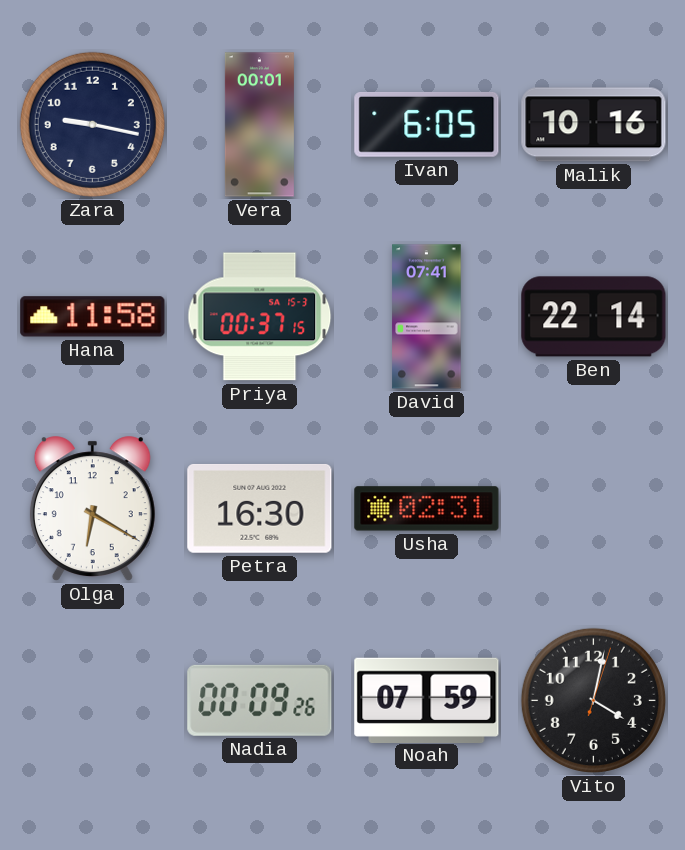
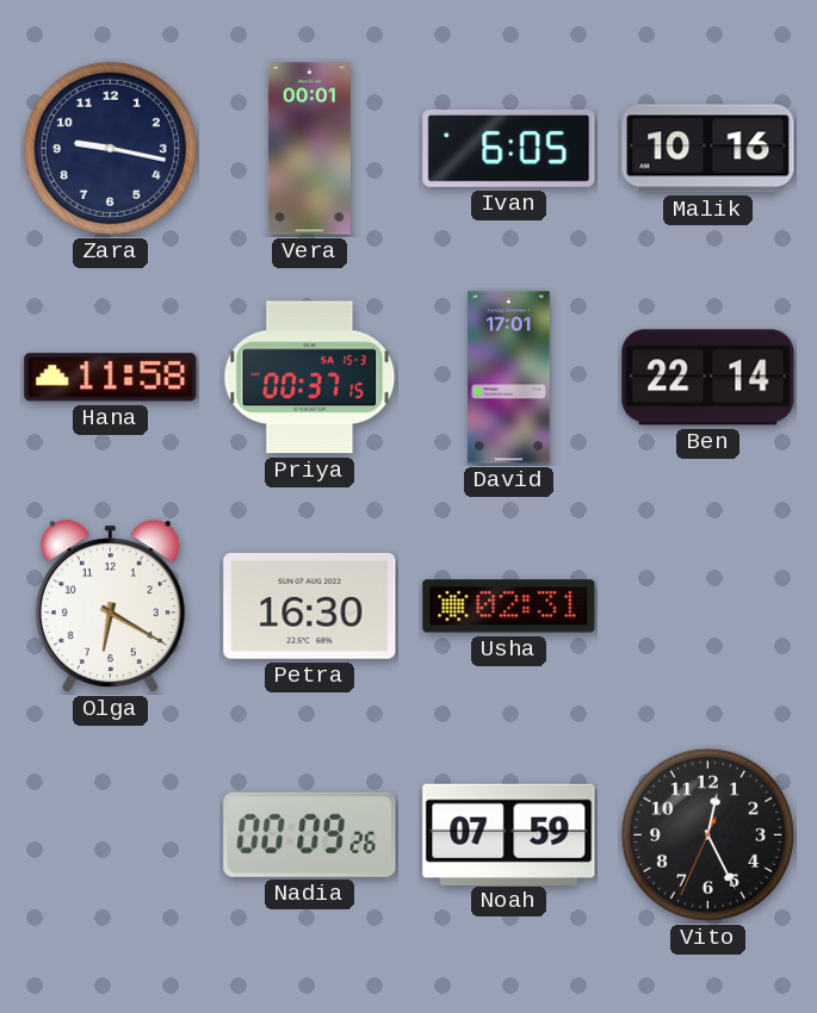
David: 07:41 -> 17:01 (509, 378)
Vito: 4:02 -> 12:25 (707, 834)
